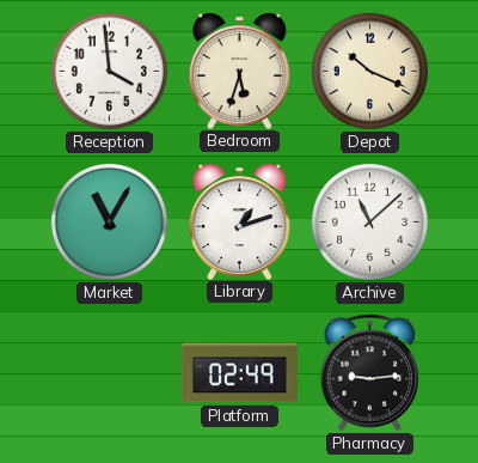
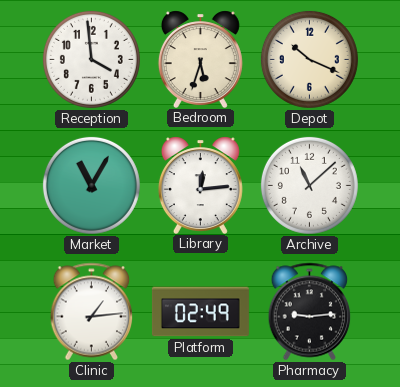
Library: 1:12 -> 12:14 (200, 185)
Clinic: none -> 1:14 (92, 312)
